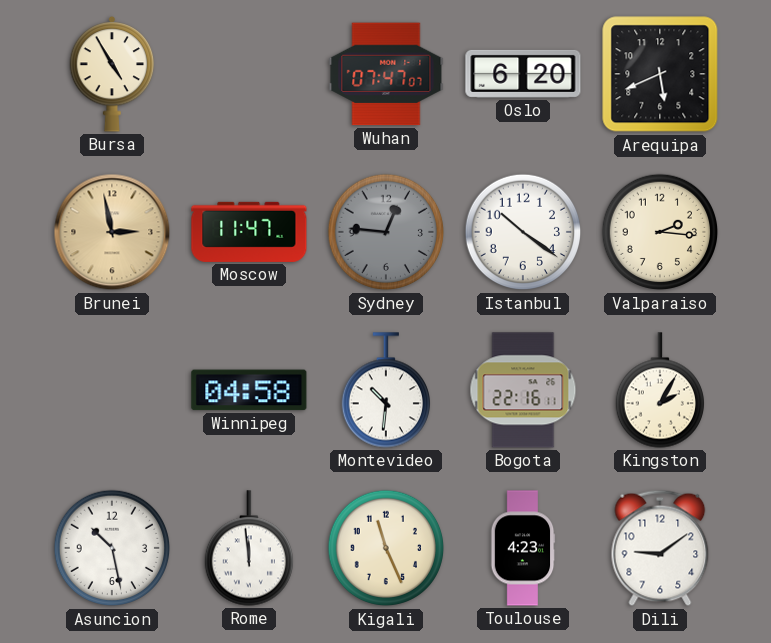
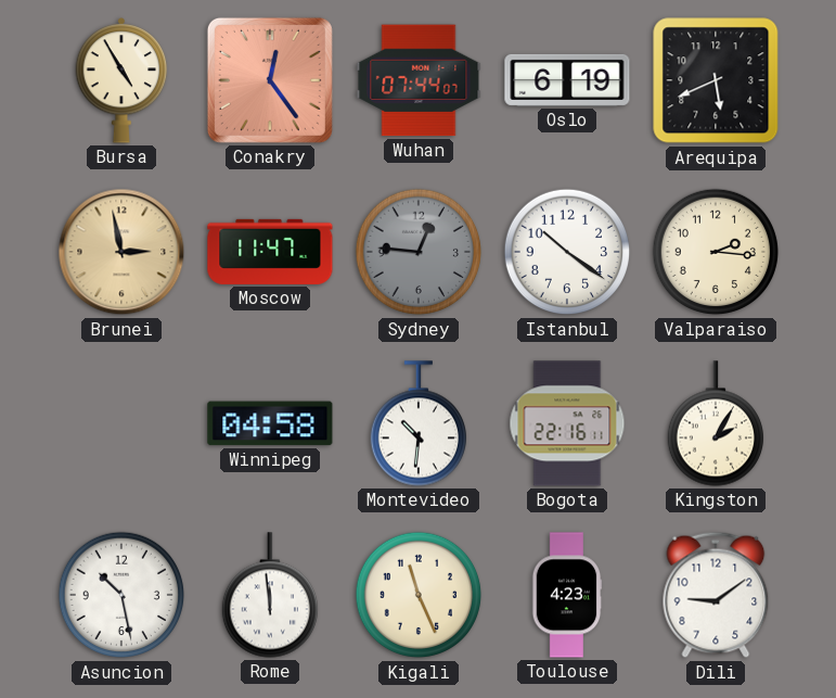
Conakry: none -> 12:24 (270, 80)
Wuhan: 07:47 -> 07:44 (419, 80)
Oslo: 6:20 -> 6:19 (567, 80)
